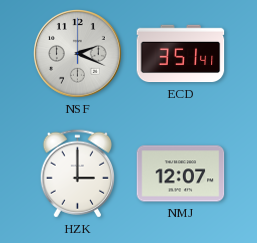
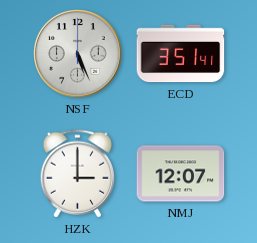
NSF: 2:19 -> 5:26 (78, 54)
